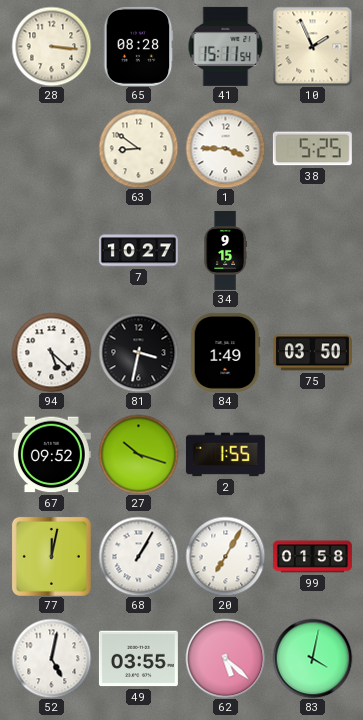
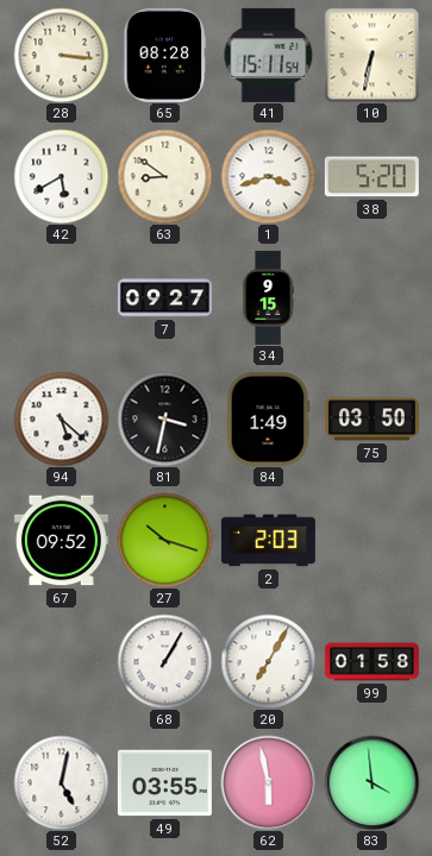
10: 1:56 -> 6:32 (371, 55)
42: none -> 5:40 (61, 176)
1: 3:45 -> 3:42 (268, 176)
38: 5:25 -> 5:20 (371, 177)
7: 10:27 -> 09:27 (164, 298)
2: 1:55 -> 2:03 (268, 541)
77: 12:02 -> none (51, 556)
62: 5:22 -> 5:58 (268, 782)
83: 4:02 -> 3:59 (371, 782)
